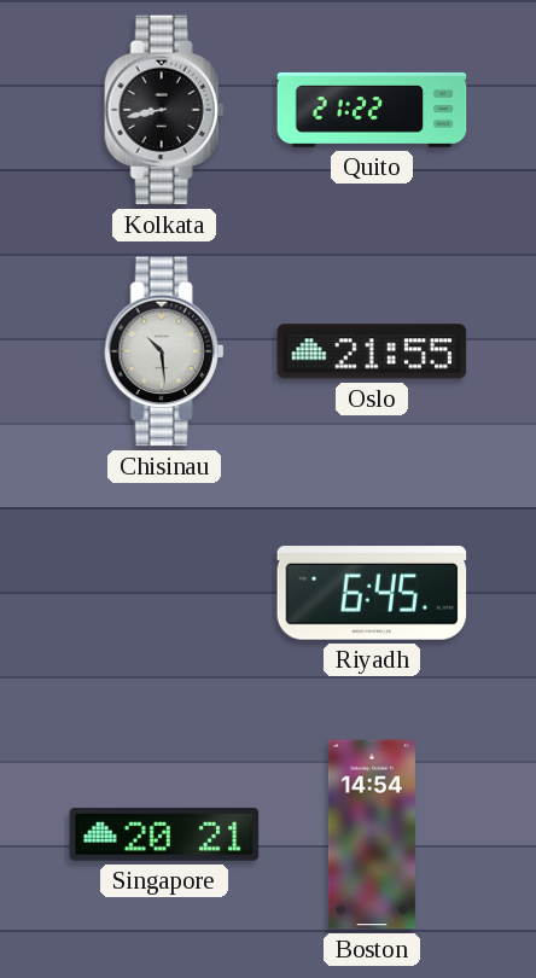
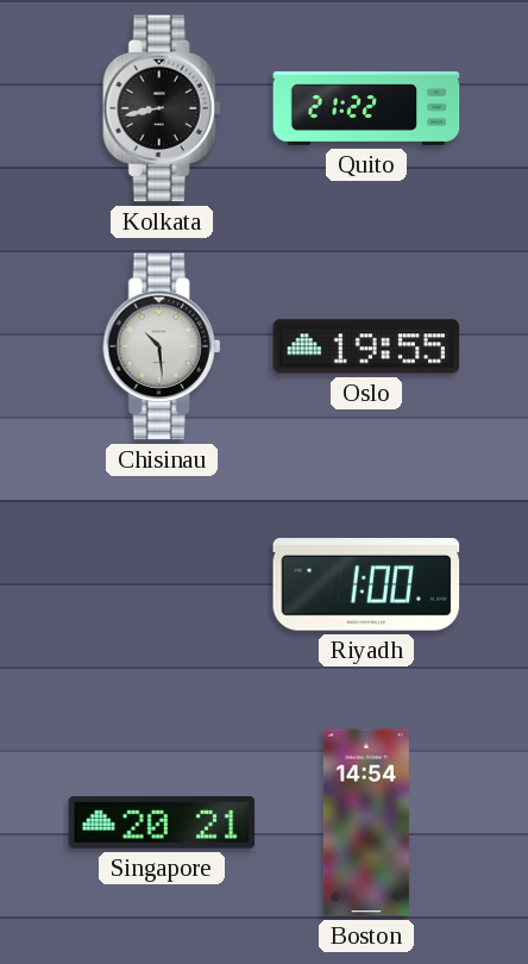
Oslo: 21:55 -> 19:55 (366, 346)
Riyadh: 6:45 -> 1:00 (366, 584)
